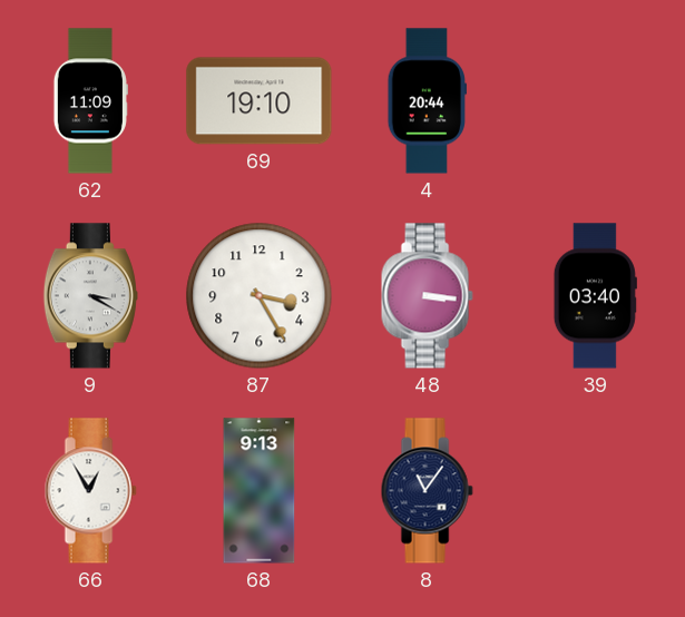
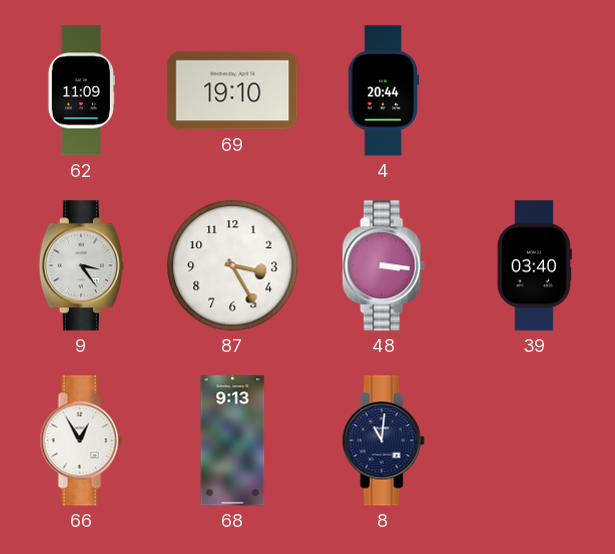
9: 3:20 -> 3:24 (81, 266)
8: 11:06 -> 11:01 (383, 441)
